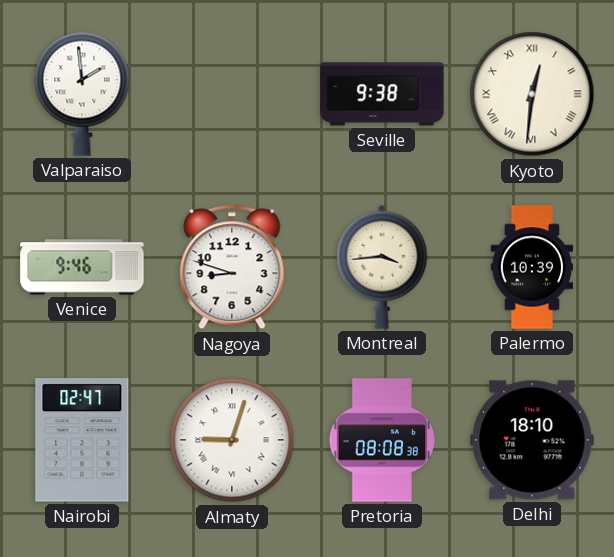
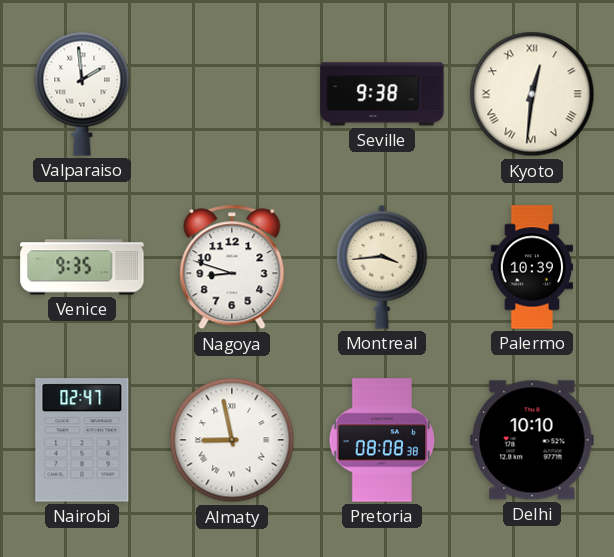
Venice: 9:46 -> 9:35 (82, 267)
Almaty: 9:03 -> 8:58 (232, 440)
Delhi: 18:10 -> 10:10 (532, 440)
